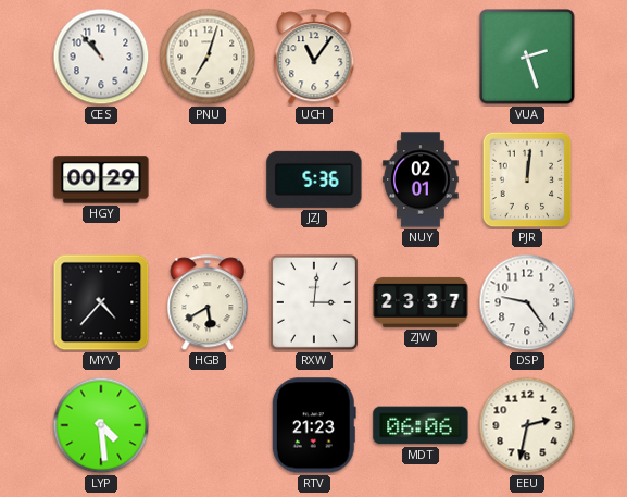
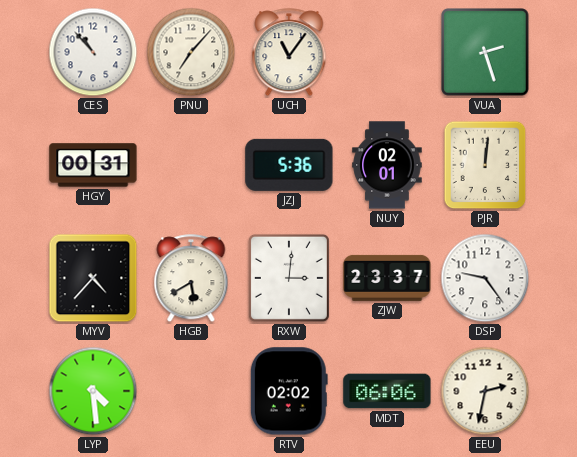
PNU: 7:03 -> 7:07 (191, 52)
HGY: 00:29 -> 00:31 (93, 165)
RTV: 21:23 -> 02:02 (289, 391)
